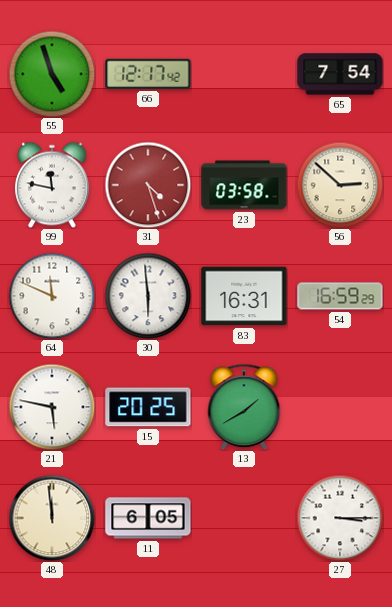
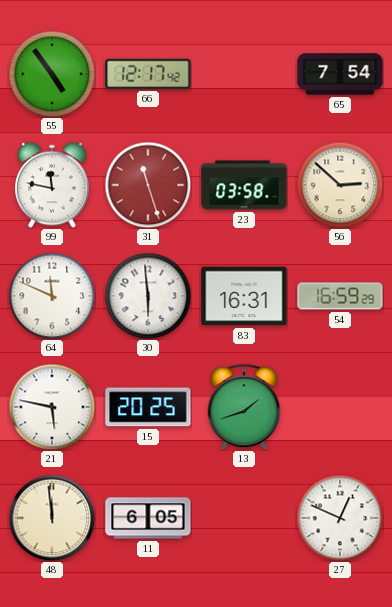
55: 4:57 -> 4:54 (52, 74)
31: 4:27 -> 11:27 (148, 185)
13: 1:40 -> 1:42 (244, 407)
27: 3:15 -> 12:49 (340, 518)
